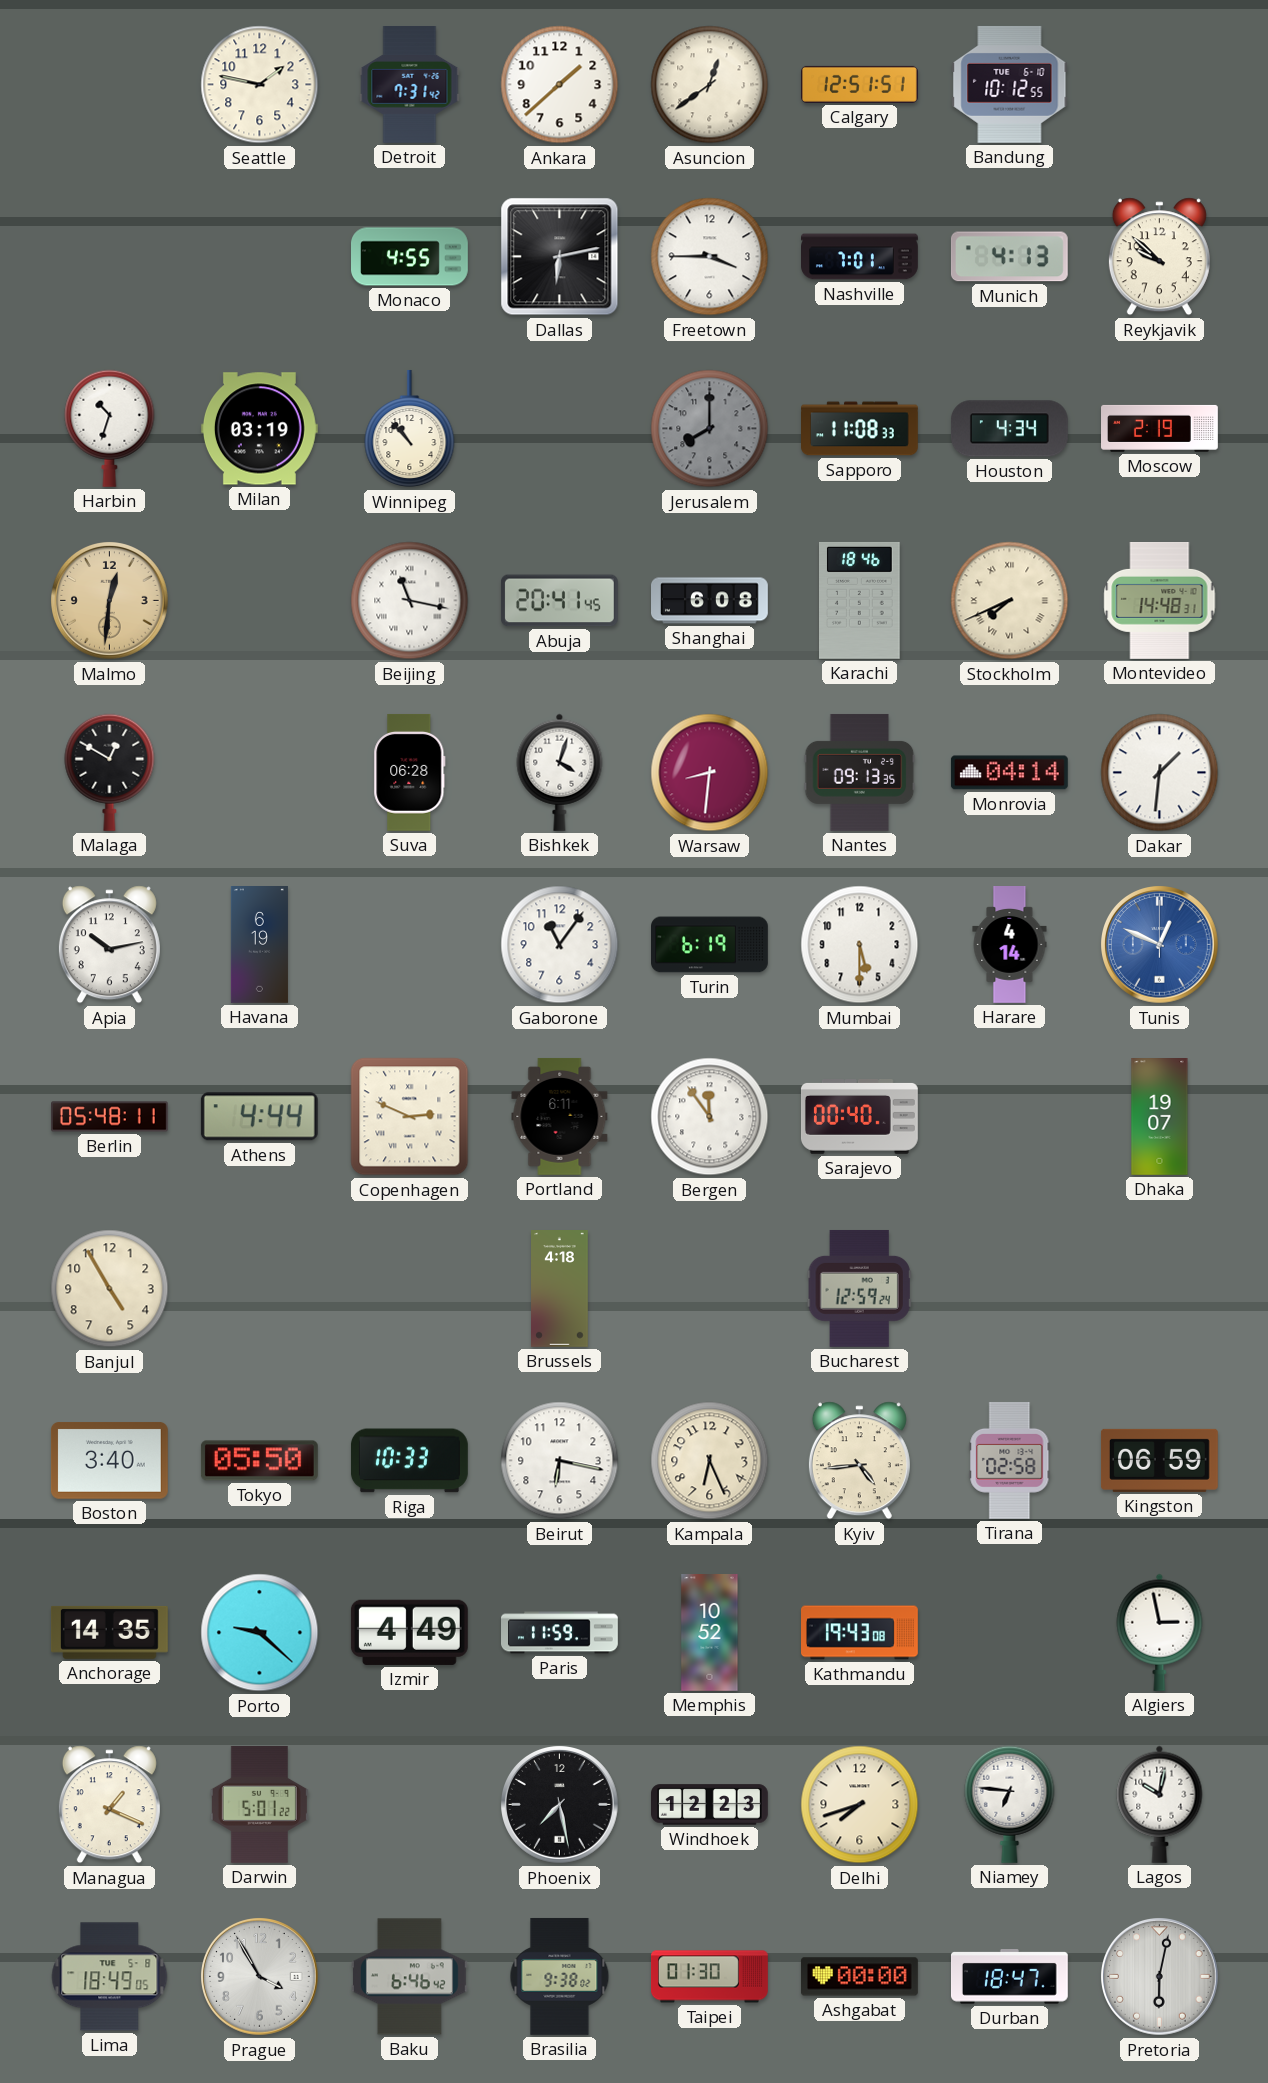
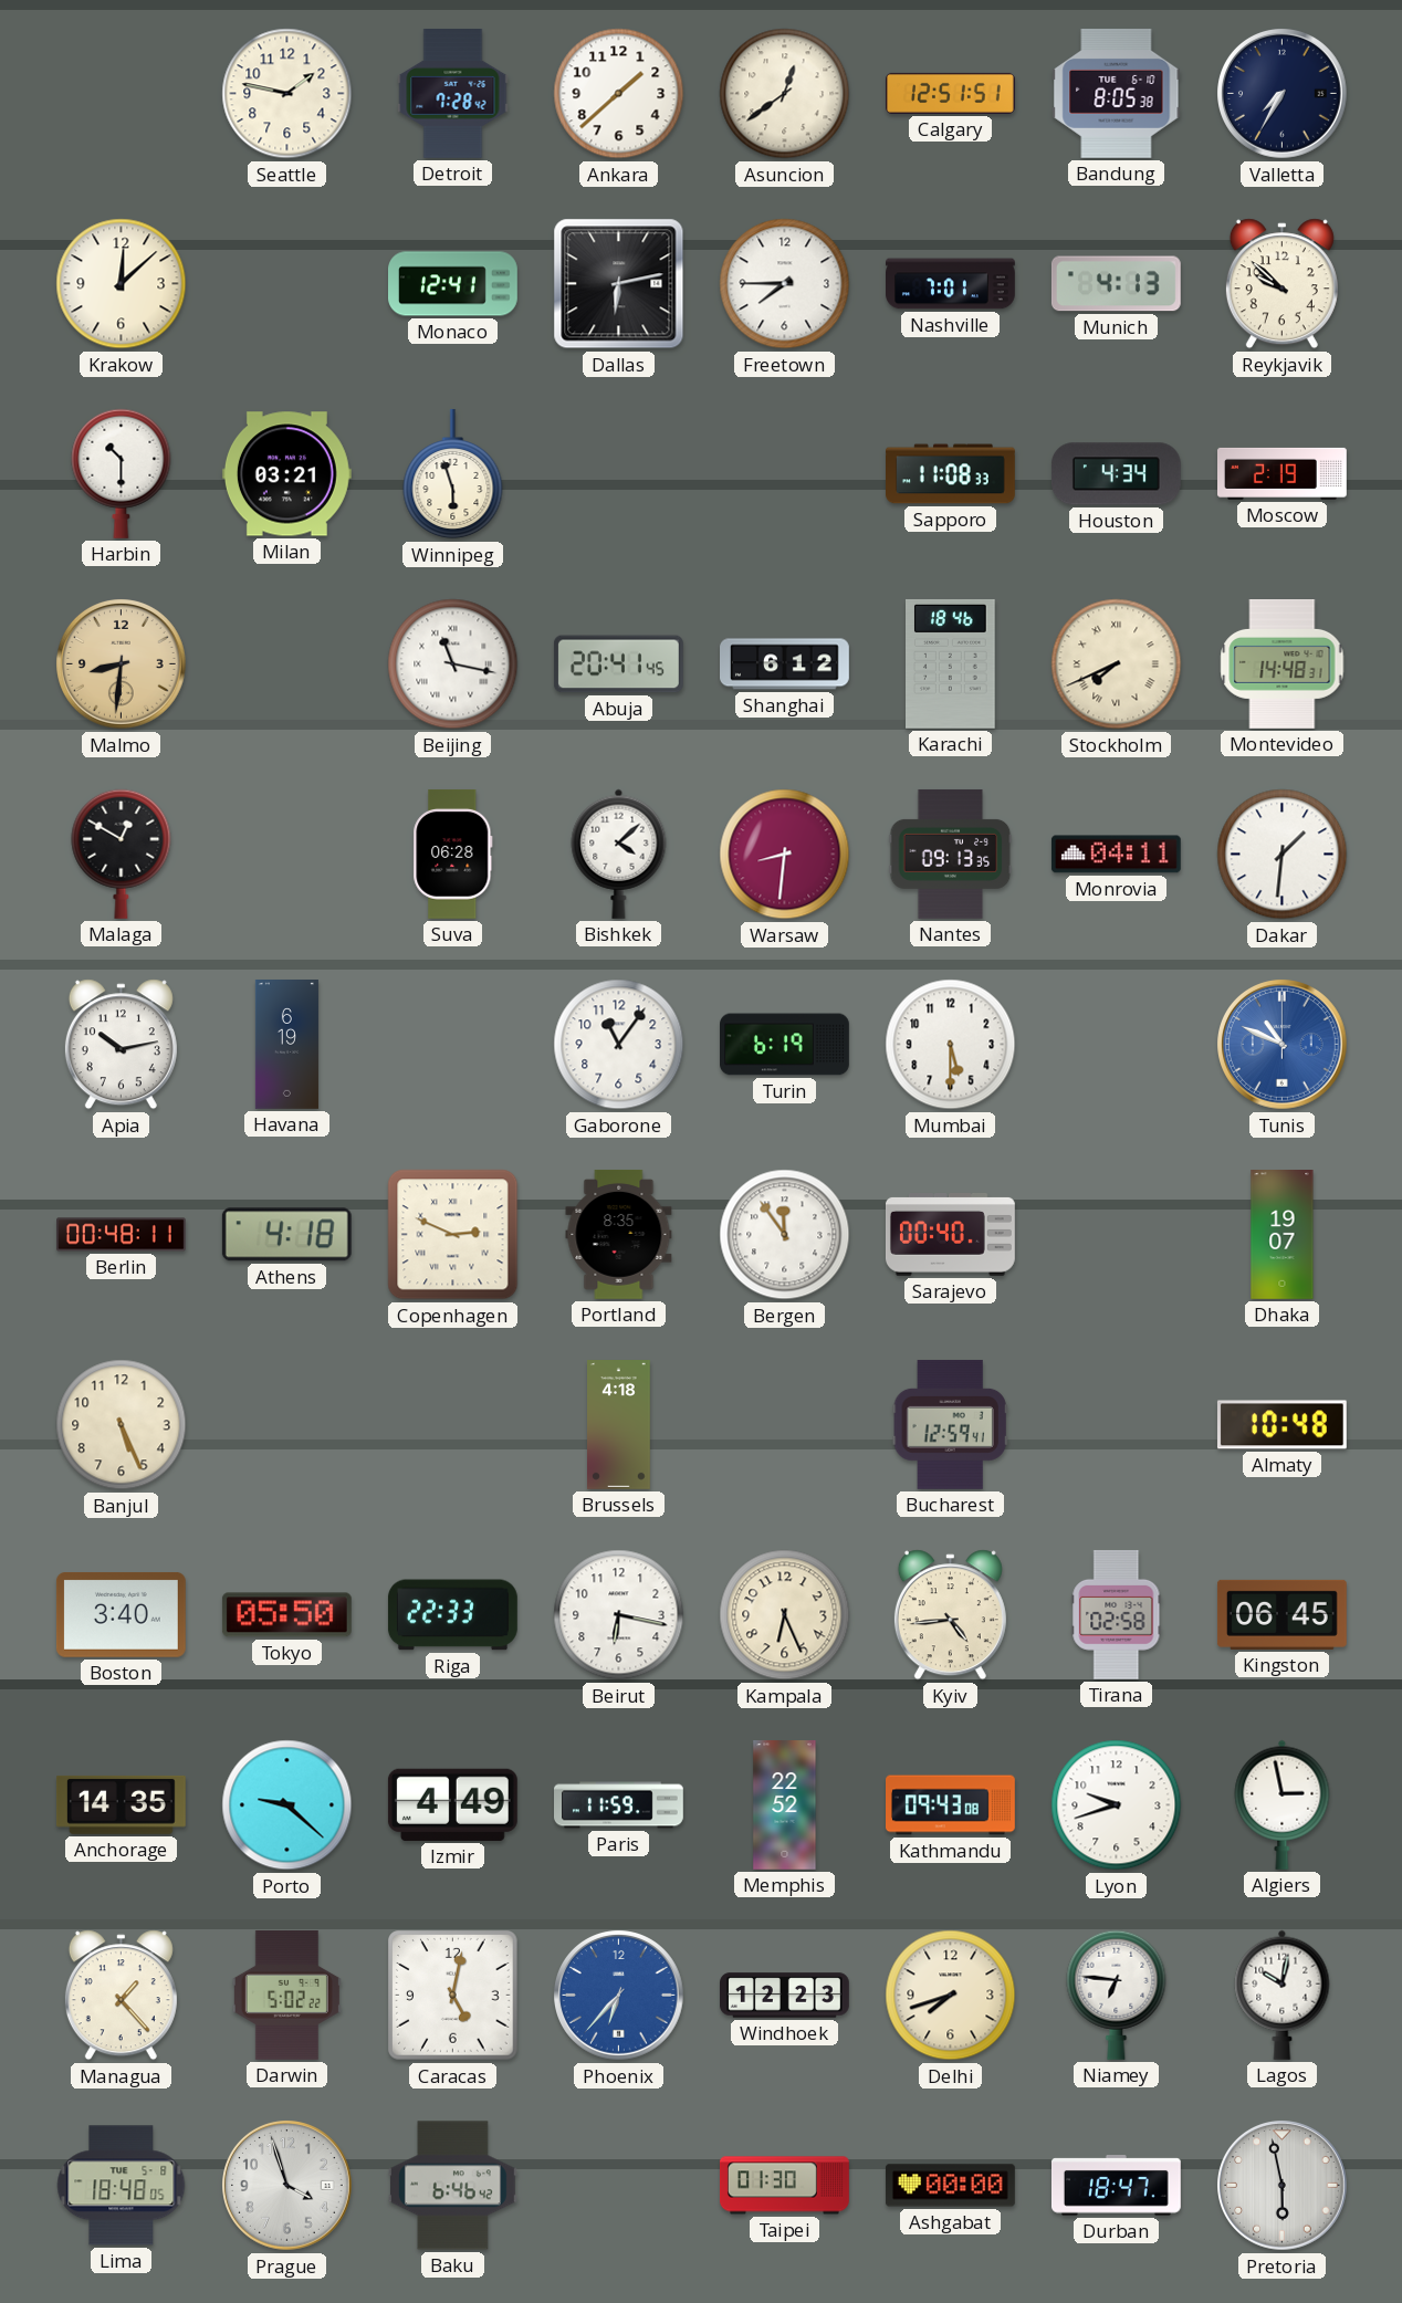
Detroit: 7:31 -> 7:28 (453, 94)
Bandung: 10:12 -> 8:05 (1117, 93)
Valletta: none -> 7:35 (1283, 94)
Krakow: none -> 12:08 (122, 284)
Monaco: 4:55 -> 12:41 (453, 284)
Freetown: 3:45 -> 7:45 (785, 284)
Harbin: 10:33 -> 10:30 (122, 473)
Milan: 03:19 -> 03:21 (286, 474)
Winnipeg: 10:53 -> 5:57 (453, 474)
Jerusalem: 8:00 -> none (710, 429)
Malmo: 12:31 -> 8:31 (122, 664)
Shanghai: 6:08 -> 6:12 (785, 664)
Bishkek: 4:03 -> 4:08 (619, 854)
Monrovia: 04:14 -> 04:11 (1116, 855)
Harare: 4:14 -> none (1010, 945)
Tunis: 12:49 -> 10:49 (1283, 1045)
Berlin: 05:48 -> 00:48 (122, 1235)
Athens: 4:44 -> 4:18 (286, 1235)
Portland: 6:11 -> 8:35 (619, 1234)
Banjul: 4:55 -> 5:26 (122, 1425)
Bucharest: 12:59:24 -> 12:59:41 (950, 1424)
Almaty: none -> 10:48 (1281, 1425)
Riga: 10:33 -> 22:33 (452, 1615)
Kingston: 06:59 -> 06:45 (1281, 1614)
Memphis: 10:52 -> 22:52 (785, 1805)
Kathmandu: 19:43 -> 09:43 (951, 1805)
Lyon: none -> 9:42 (1117, 1805)
Managua: 1:19 -> 1:23 (121, 1996)
Darwin: 5:01 -> 5:02 (286, 1995)
Caracas: none -> 5:02 (453, 1996)
Phoenix: 7:28 -> 6:37 (619, 1996)
Phoenix dial: black -> blue (619, 1996)
Lima: 18:49 -> 18:48 (122, 2186)
Prague: 3:55 -> 3:57 (287, 2186)
Brasilia: 9:38 -> none (560, 1976)
Pretoria: 6:02 -> 5:58 (1283, 2186)
